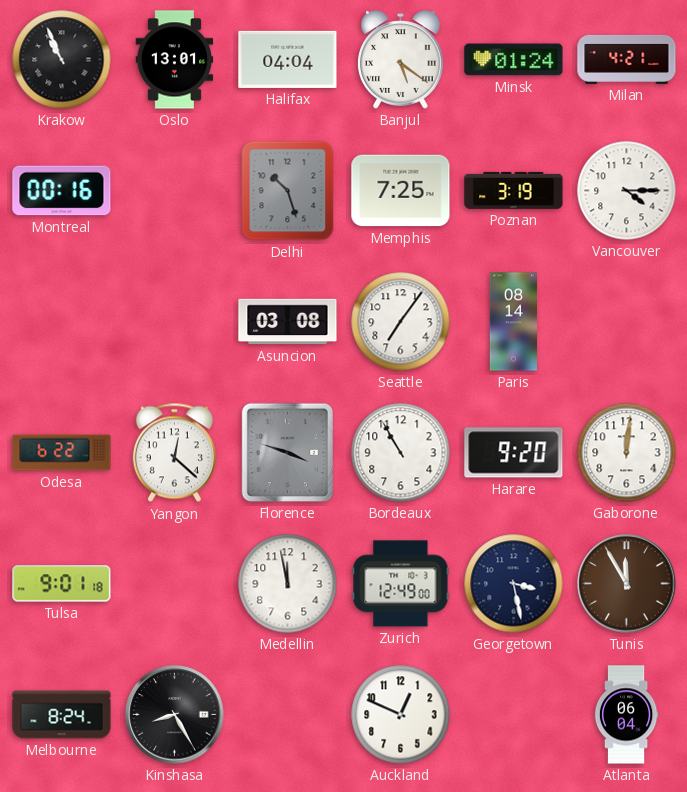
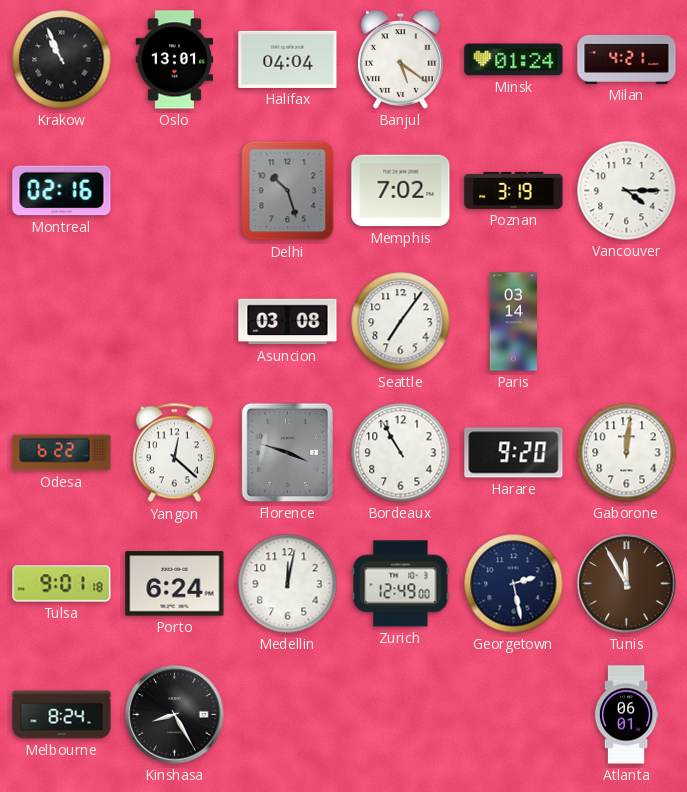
Montreal: 00:16 -> 02:16 (62, 191)
Memphis: 7:25 -> 7:02 (401, 191)
Paris: 08:14 -> 03:14 (513, 322)
Porto: none -> 6:24 (175, 584)
Medellin: 11:58 -> 12:02 (288, 584)
Georgetown: 3:28 -> 2:28 (514, 584)
Auckland: 12:49 -> none (401, 715)
Atlanta: 06:04 -> 06:01 (626, 715)
